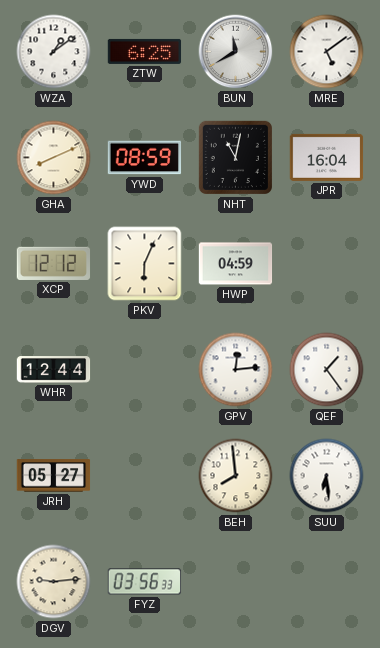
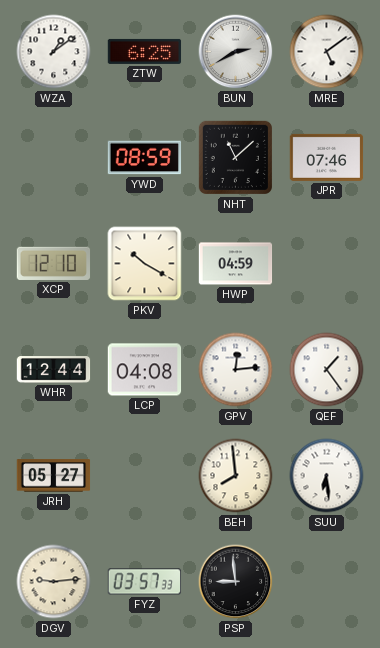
BUN: 11:40 -> 2:40 (236, 52)
GHA: 8:11 -> none (54, 158)
NHT: 11:02 -> 11:08 (235, 157)
JPR: 16:04 -> 07:46 (327, 157)
XCP: 12:12 -> 12:10 (54, 263)
PKV: 6:04 -> 10:20 (145, 264)
LCP: none -> 04:08 (145, 370)
FYZ: 03:56 -> 03:57 (145, 582)
PSP: none -> 8:59 (236, 582)
